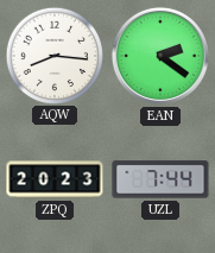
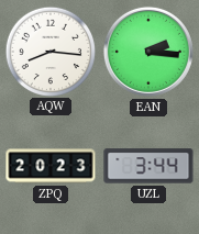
EAN: 2:21 -> 2:16 (148, 52)
UZL: 7:44 -> 3:44 (148, 166)
